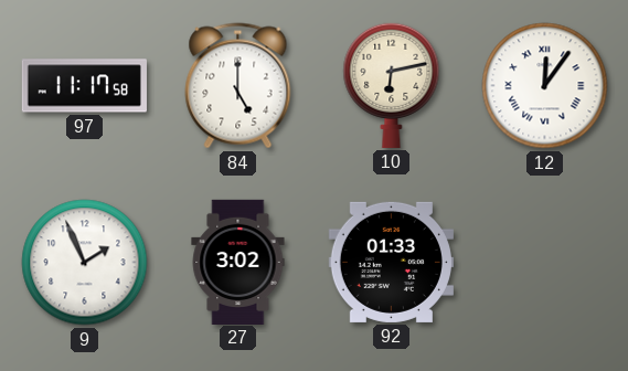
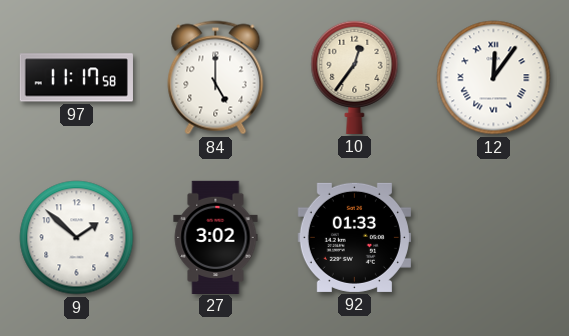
10: 6:13 -> 12:36 (355, 77)
9: 1:56 -> 1:52 (77, 238)
